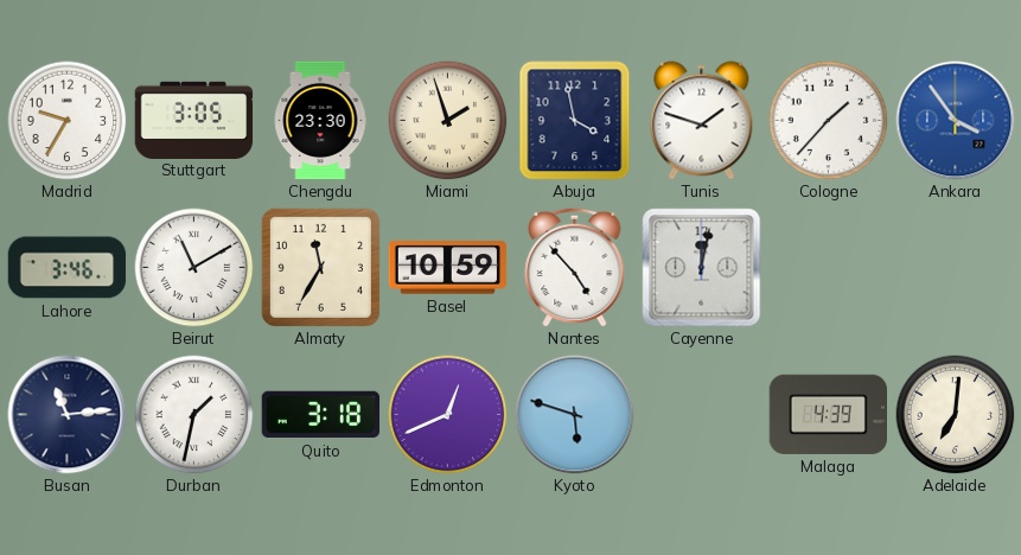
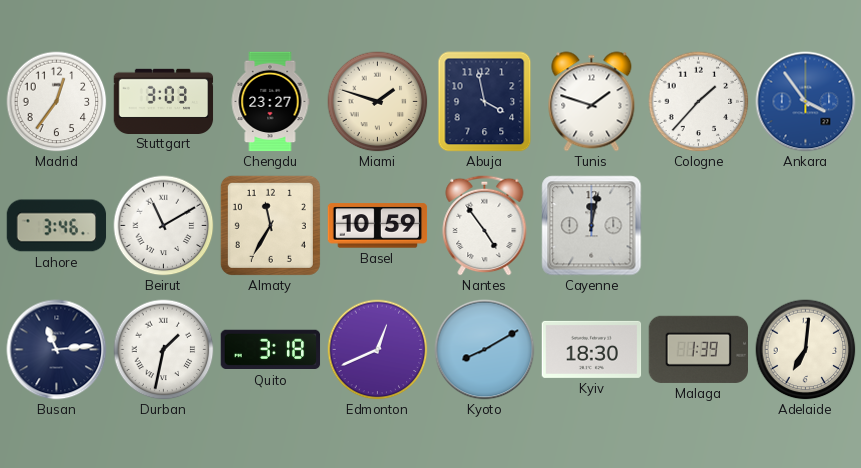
Madrid: 9:35 -> 12:36 (57, 102)
Stuttgart: 3:05 -> 3:03 (164, 101)
Chengdu: 23:30 -> 23:27 (270, 102)
Miami: 1:57 -> 1:48 (378, 102)
Nantes: 4:53 -> 4:54 (485, 225)
Kyoto: 5:48 -> 8:10 (485, 350)
Kyiv: none -> 18:30 (592, 349)
Malaga: 4:39 -> 1:39 (698, 349)
